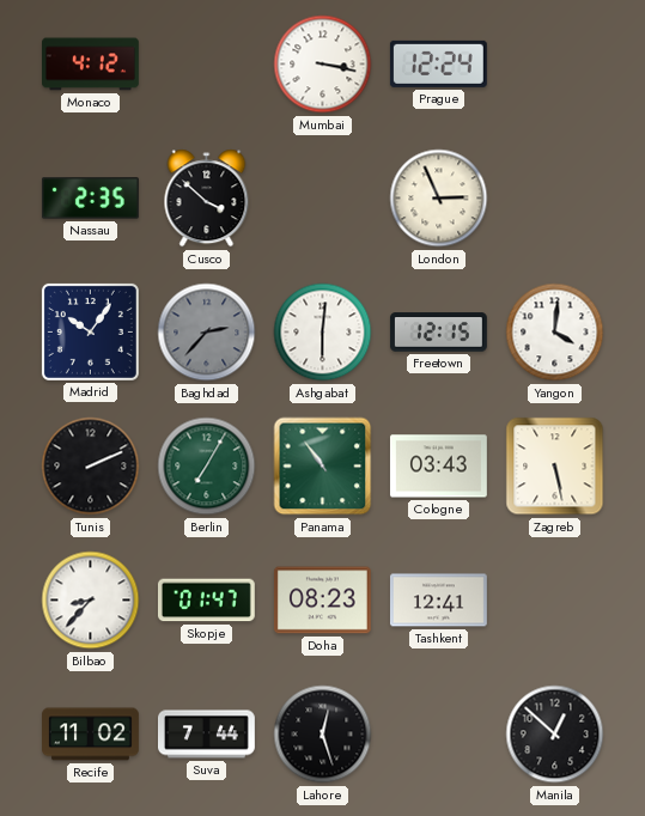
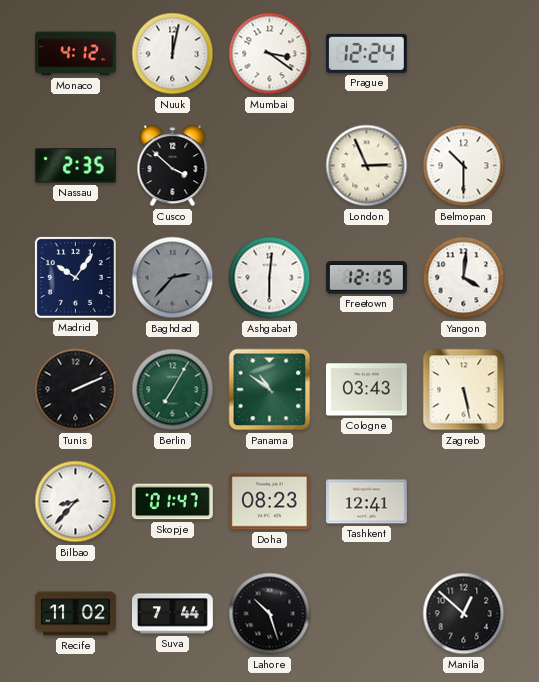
Nuuk: none -> 12:02 (173, 54)
Mumbai: 3:17 -> 3:21 (270, 54)
Belmopan: none -> 10:30 (464, 166)
Panama: 10:54 -> 10:51 (270, 390)
Lahore: 12:27 -> 10:27 (270, 614)
